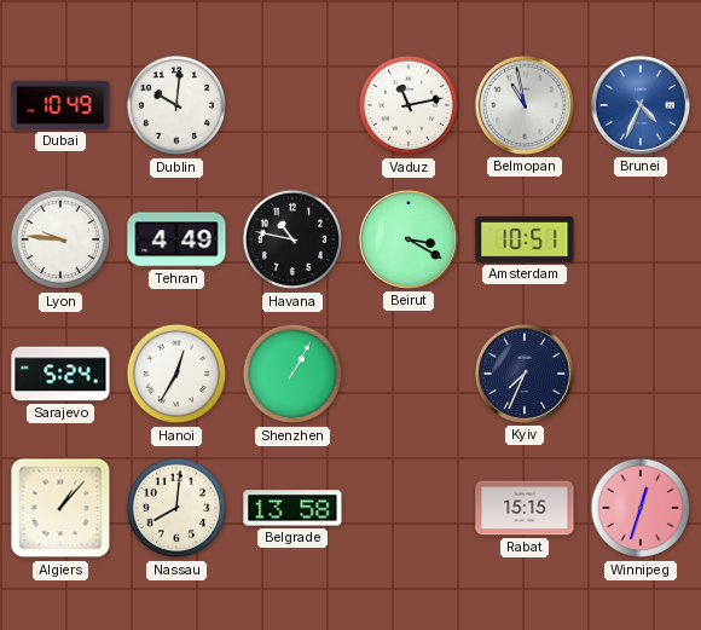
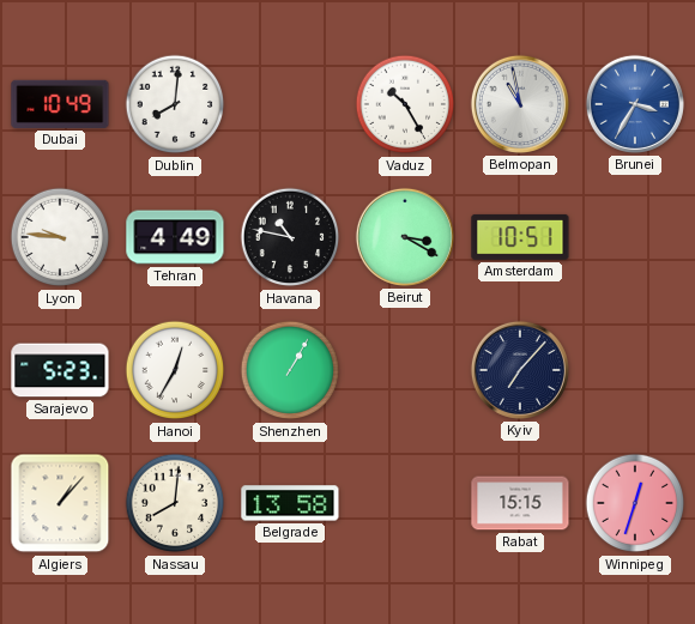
Dublin: 10:01 -> 8:01 (175, 104)
Vaduz: 11:13 -> 10:25 (405, 104)
Brunei: 4:34 -> 3:35 (635, 104)
Sarajevo: 5:24 -> 5:23 (60, 370)
Kyiv: 7:34 -> 7:07 (520, 370)
